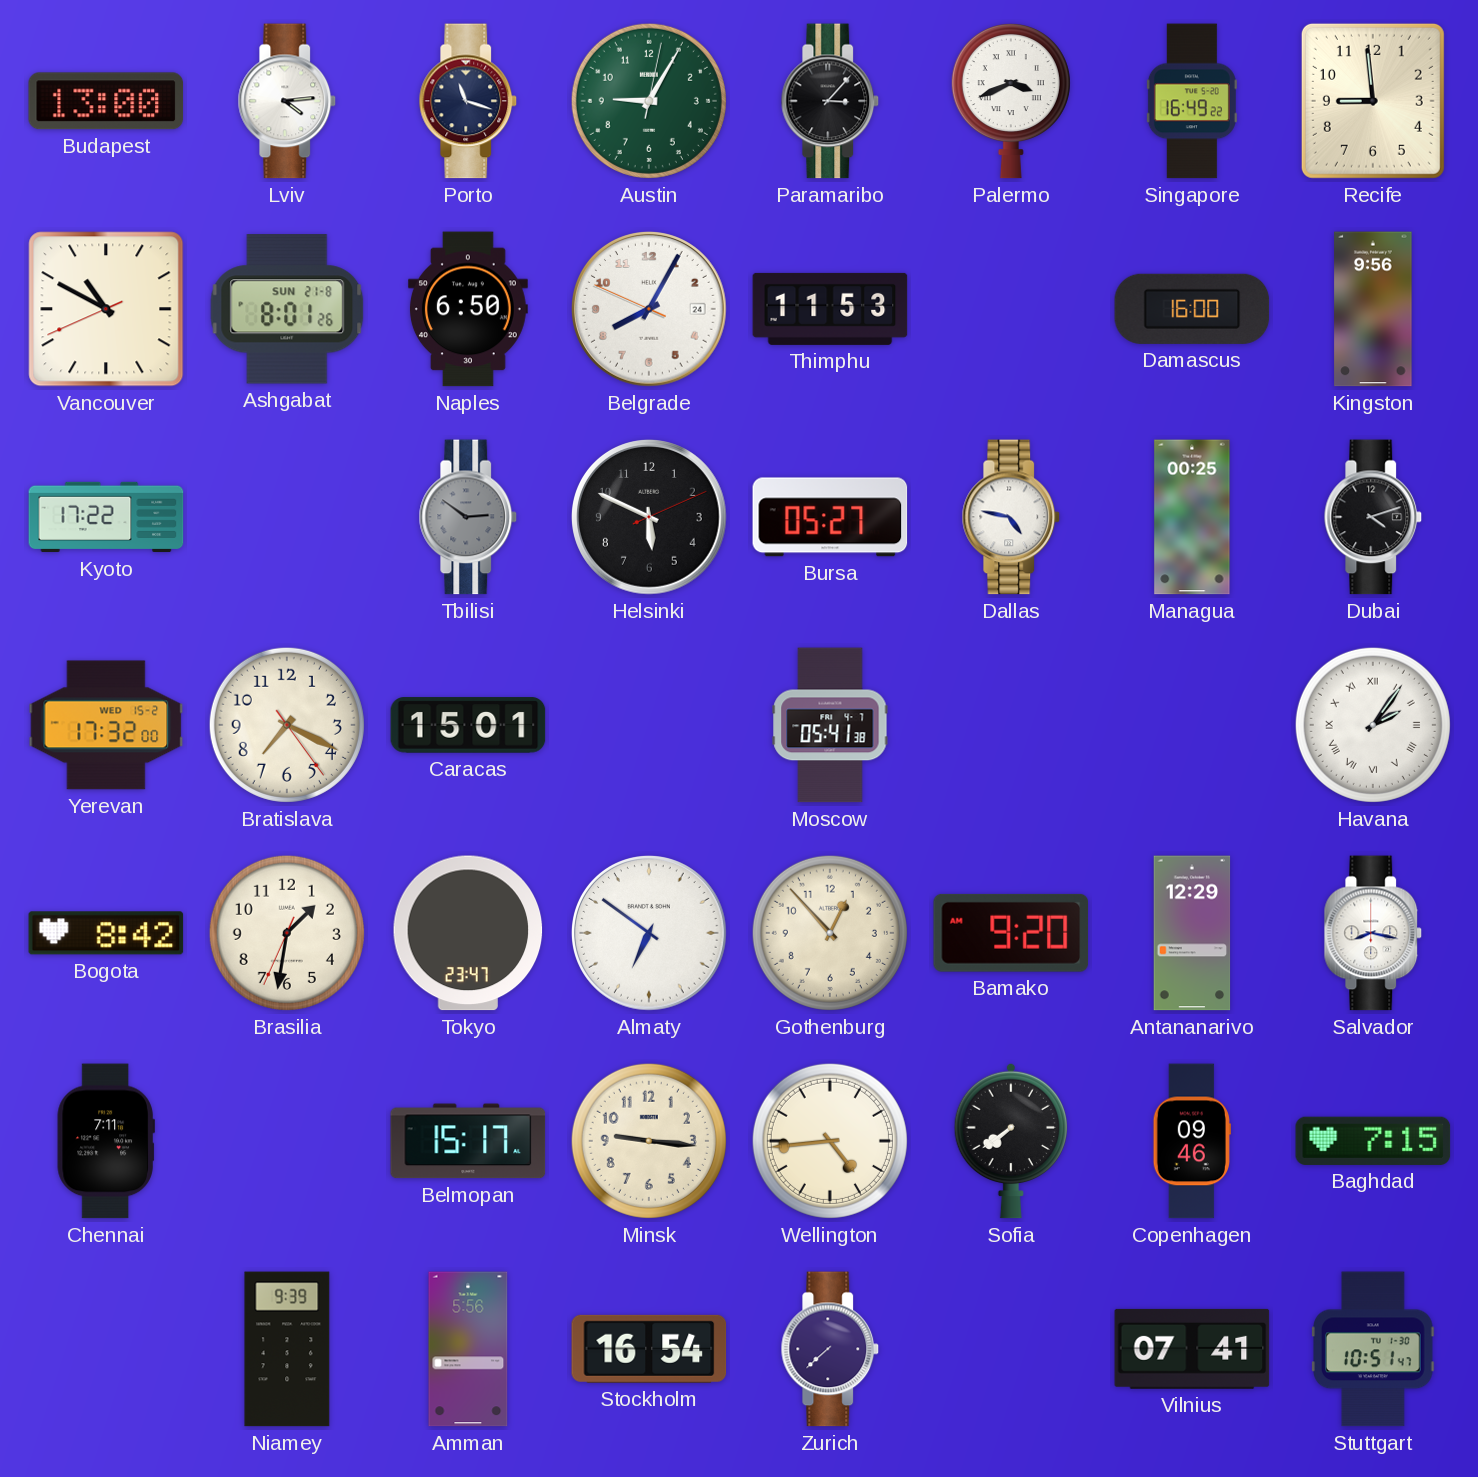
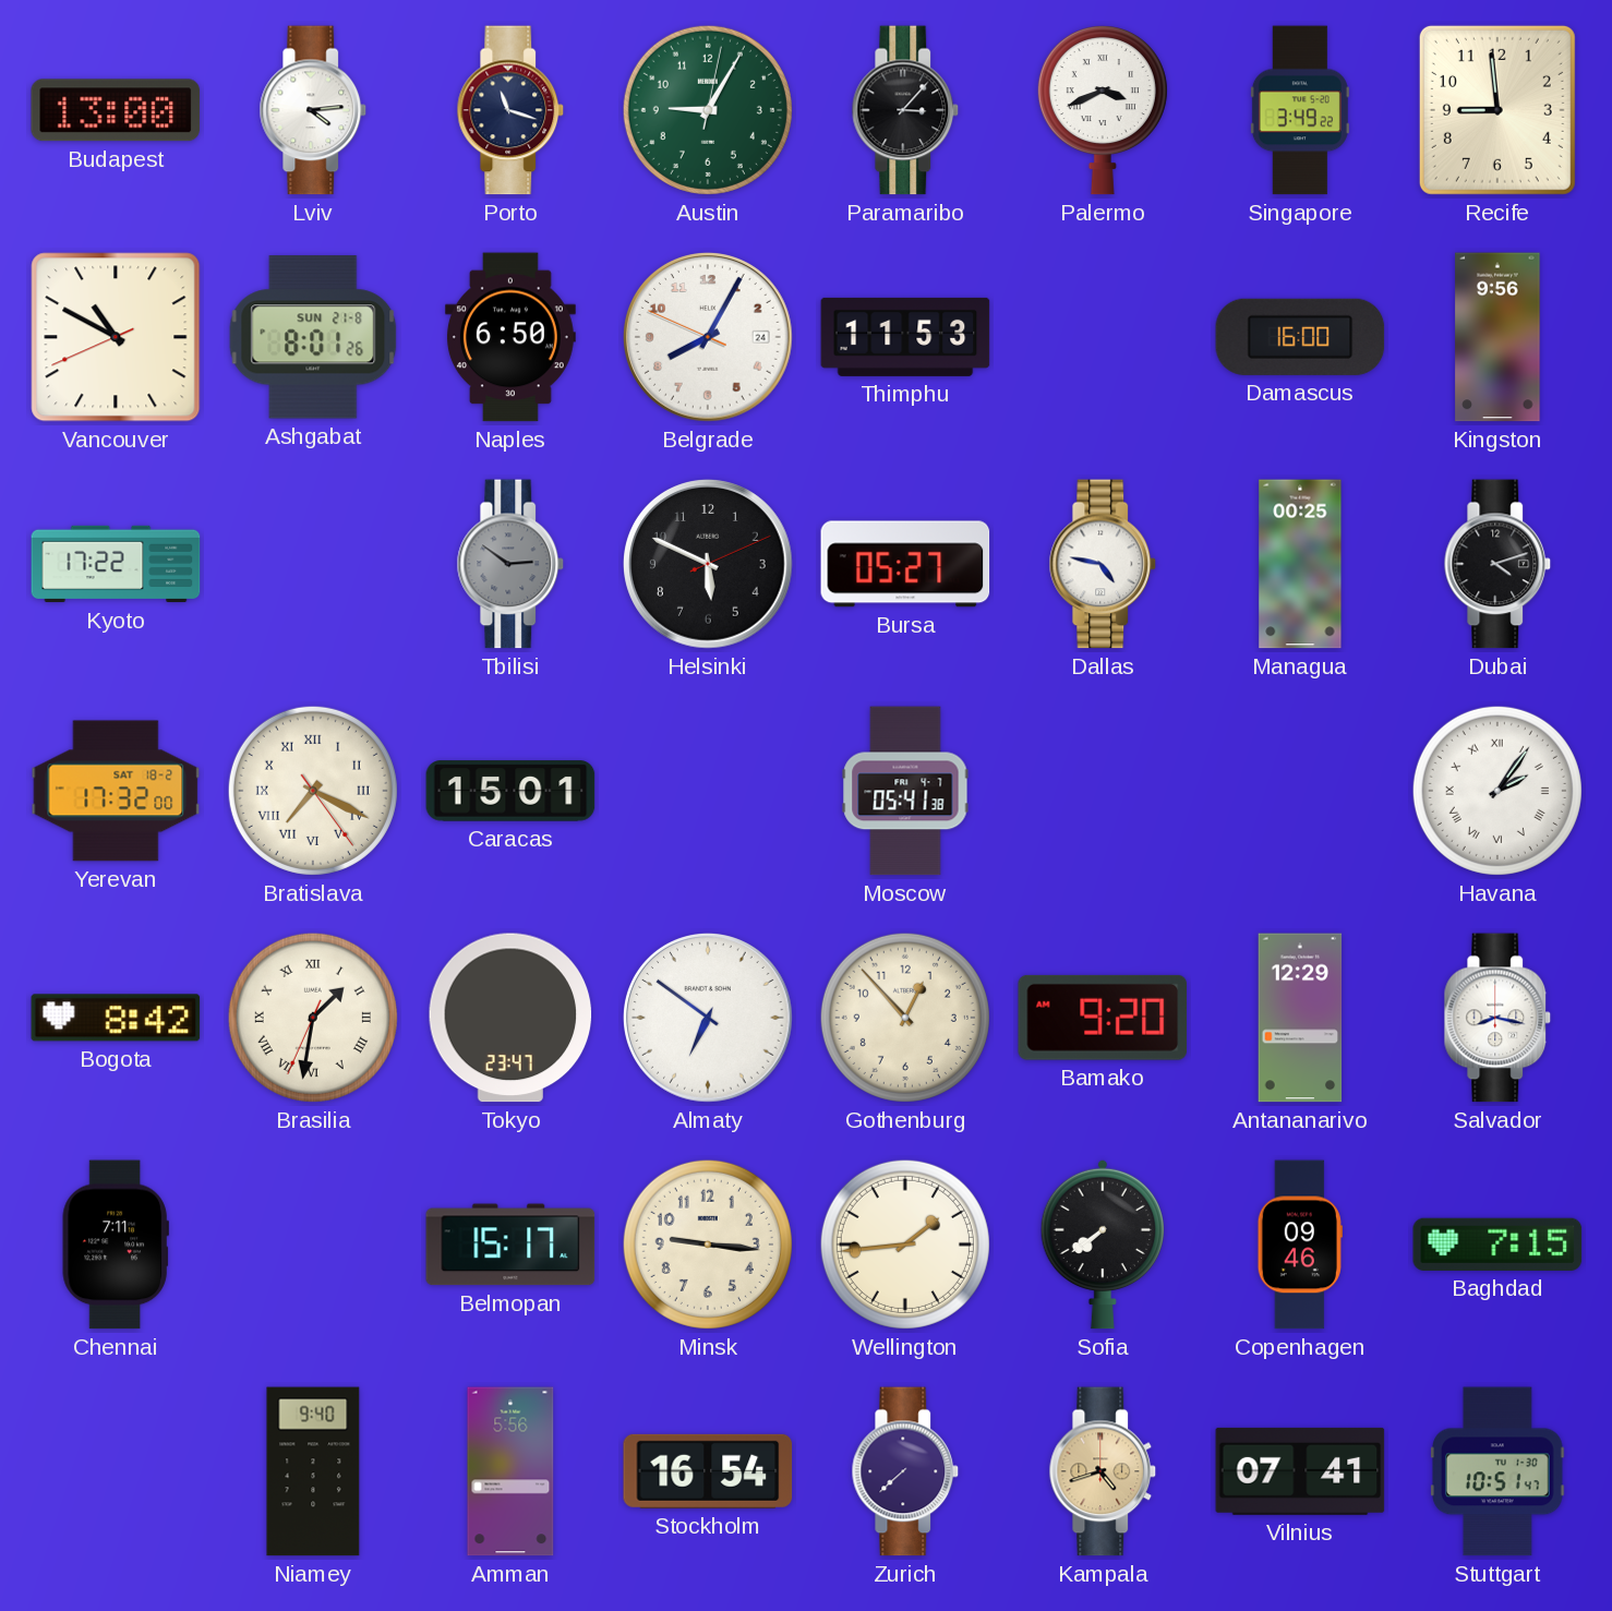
Singapore: 16:49 -> 3:49 (1300, 110)
Yerevan date: WED 15-2 -> SAT 18-2 (116, 791)
Bratislava numerals: Arabic -> Roman (313, 791)
Brasilia numerals: Arabic -> Roman (313, 1018)
Wellington: 4:44 -> 1:44 (905, 1245)
Niamey: 9:39 -> 9:40 (313, 1471)
Kampala: none -> 4:42 (1103, 1471)
